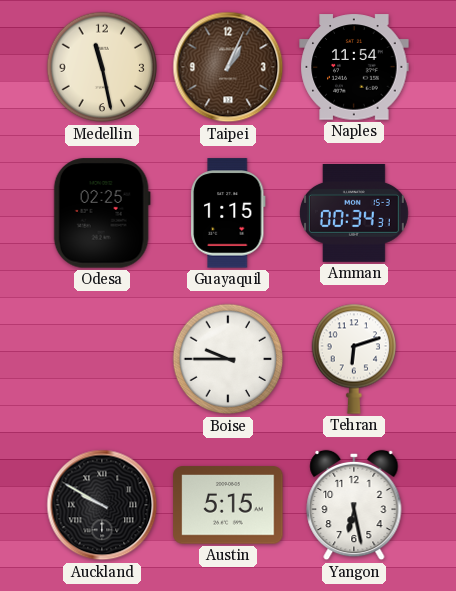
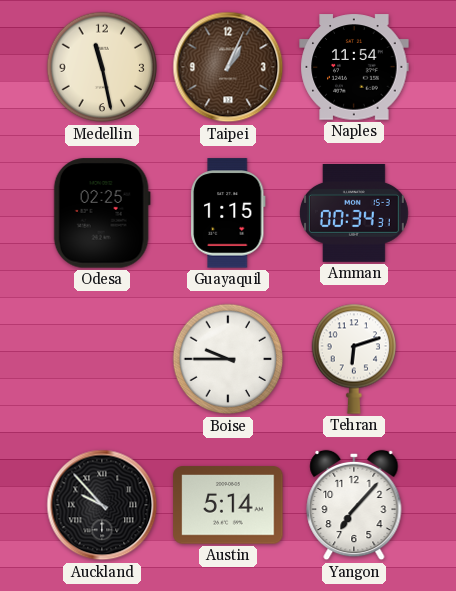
Auckland: 9:50 -> 9:53 (102, 505)
Austin: 5:15 -> 5:14 (228, 505)
Yangon: 6:28 -> 7:07 (354, 505)
